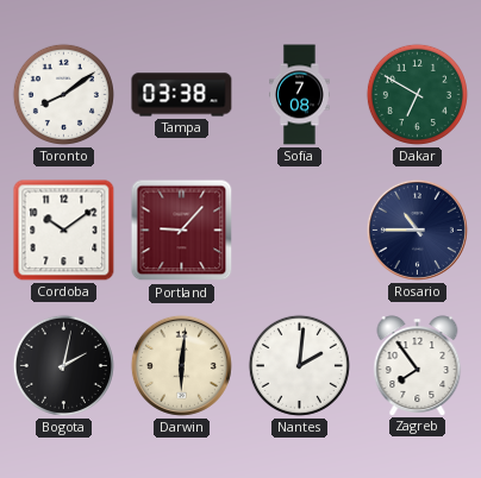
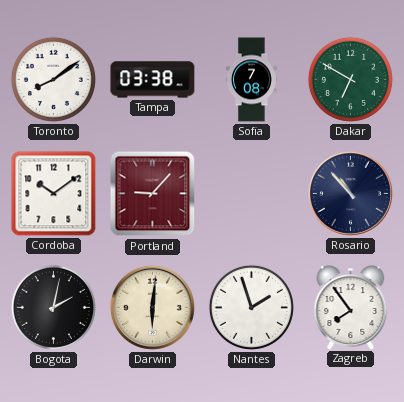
Rosario: 10:45 -> 10:53 (350, 193)
Nantes: 2:01 -> 1:57 (251, 307)
